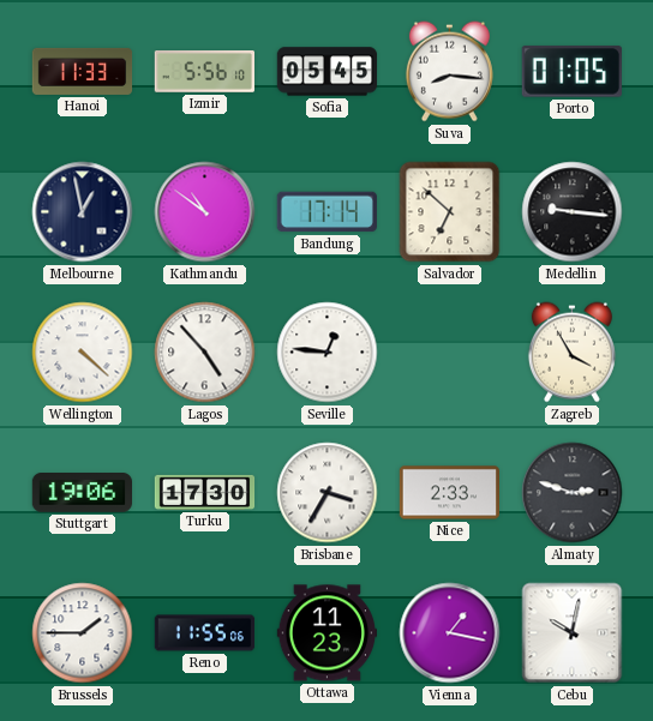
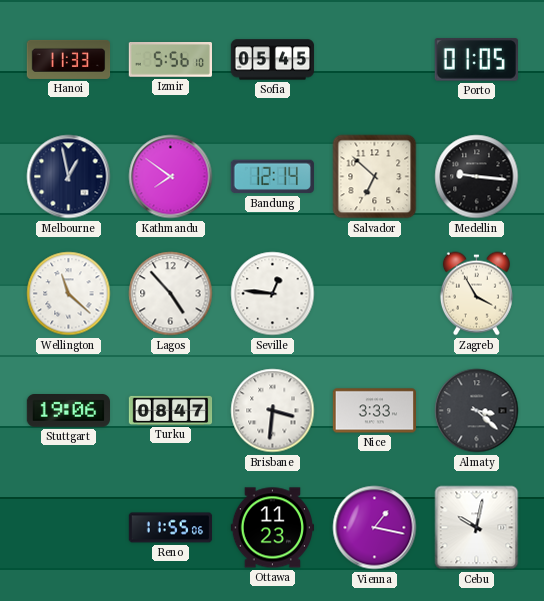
Suva: 8:16 -> none (449, 72)
Kathmandu: 10:51 -> 7:51 (171, 177)
Bandung: 17:14 -> 12:14 (272, 177)
Wellington: 4:22 -> 11:22 (69, 294)
Turku: 17:30 -> 08:47 (171, 410)
Brisbane: 3:35 -> 3:31 (273, 411)
Nice: 2:33 -> 3:33 (374, 411)
Almaty: 2:48 -> 3:22 (477, 411)
Brussels: 1:45 -> none (83, 633)
